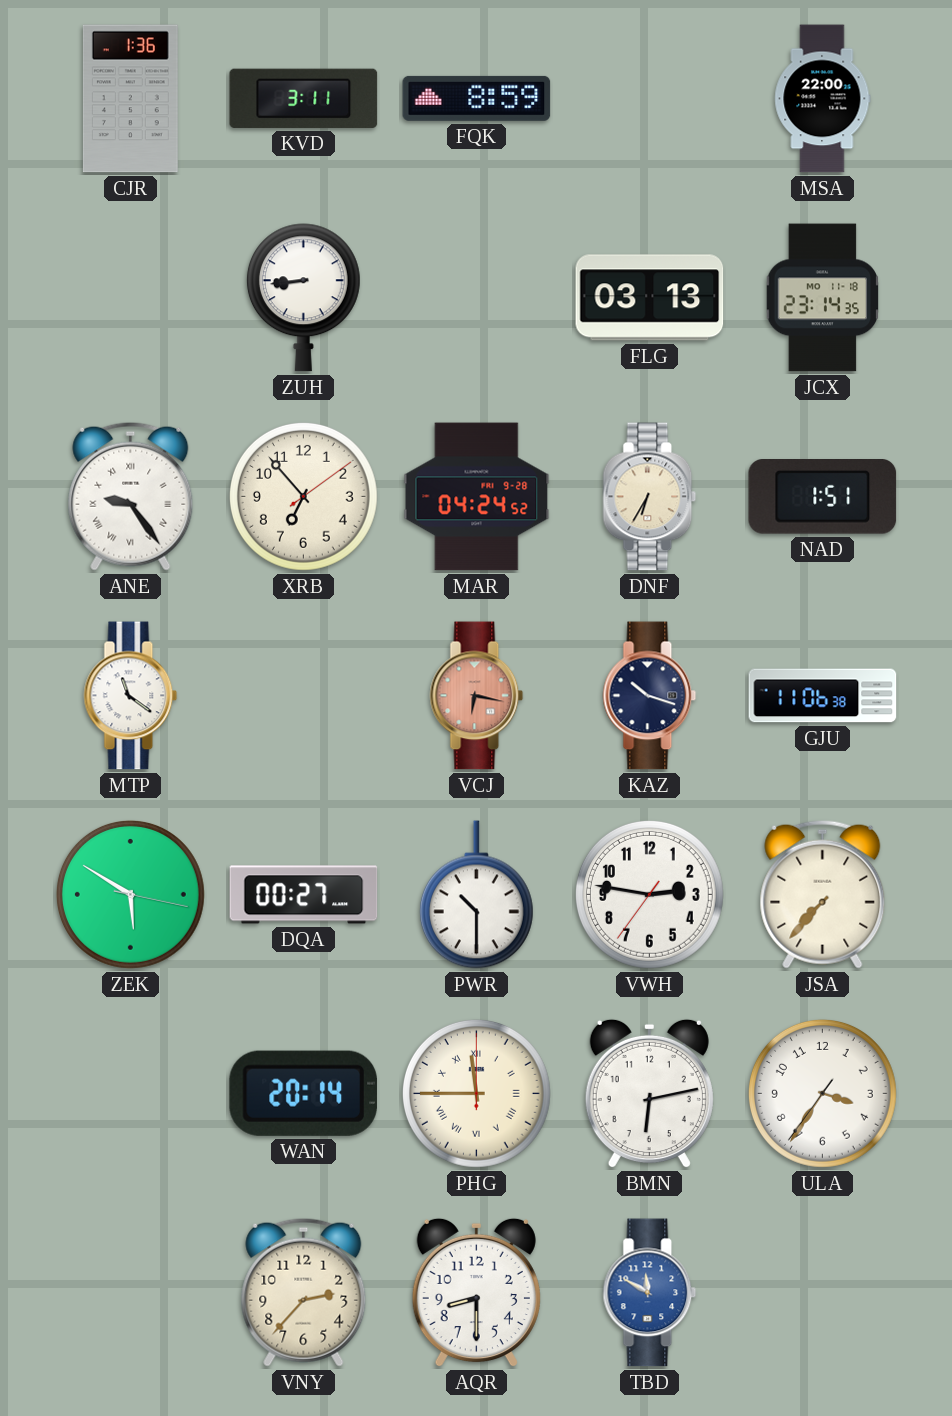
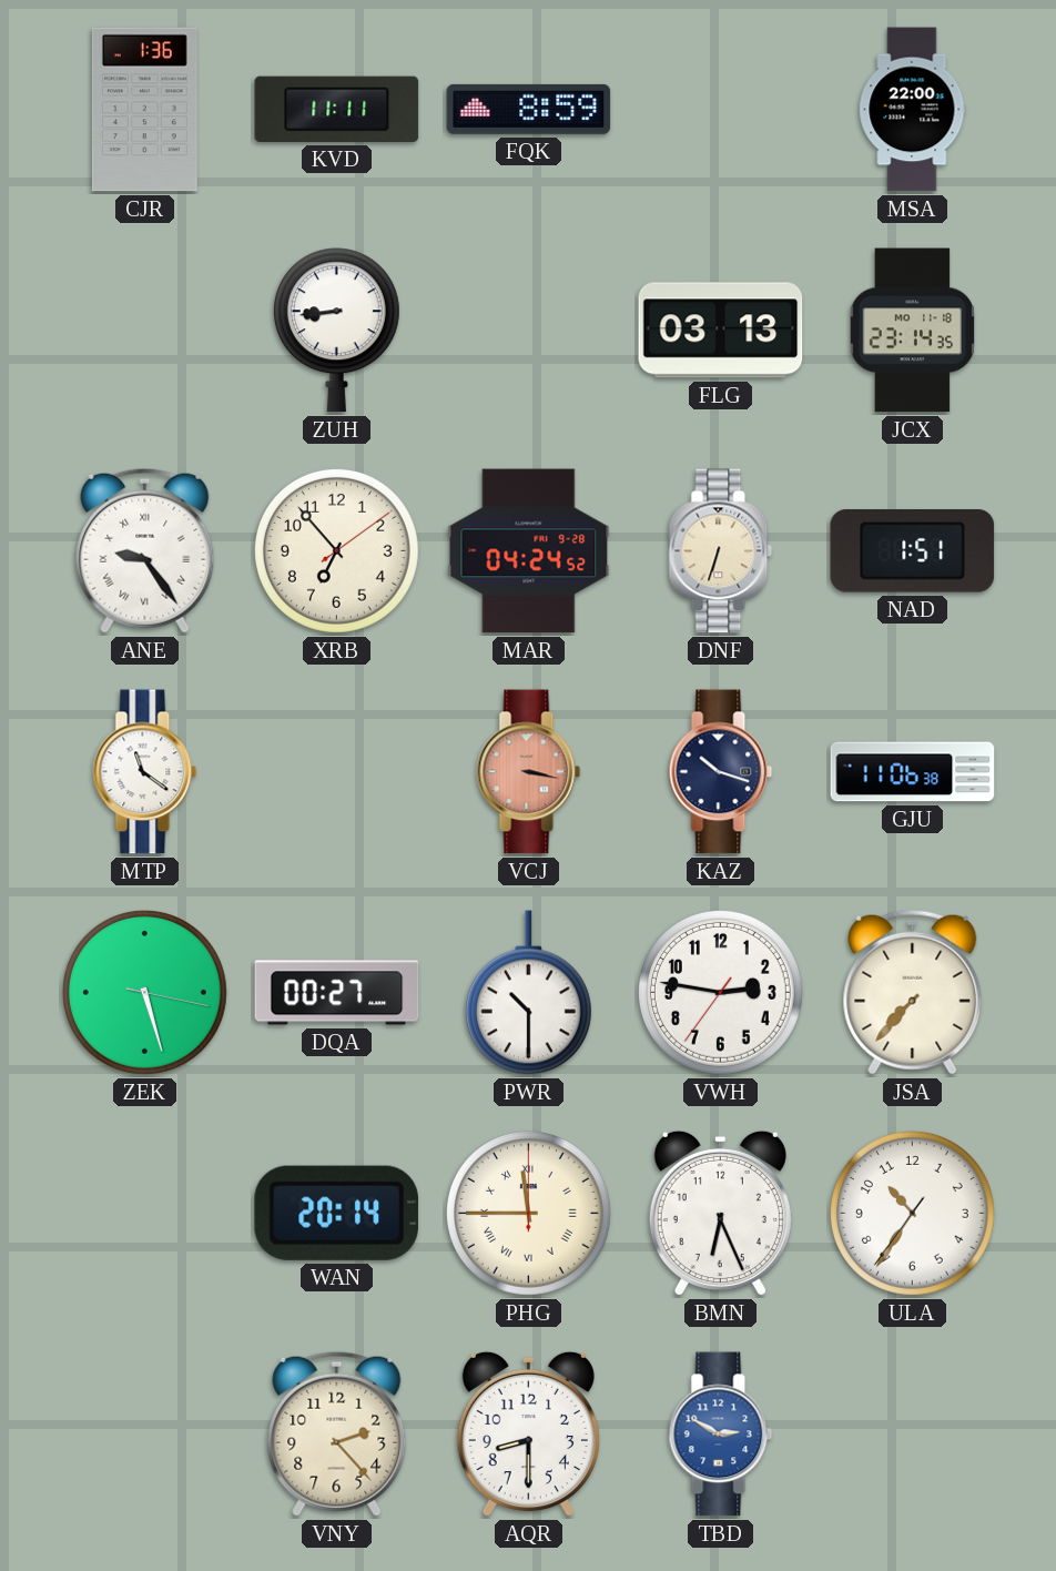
KVD: 3:11 -> 11:11 (337, 109)
DNF: 6:35 -> 6:33 (721, 551)
VCJ: 6:17 -> 3:17 (529, 772)
ZEK: 5:50 -> 5:27 (144, 992)
BMN: 6:13 -> 6:26 (720, 1214)
ULA: 3:35 -> 10:35 (912, 1213)
VNY: 2:37 -> 2:23 (337, 1433)
TBD: 11:50 -> 2:50 (721, 1435)
